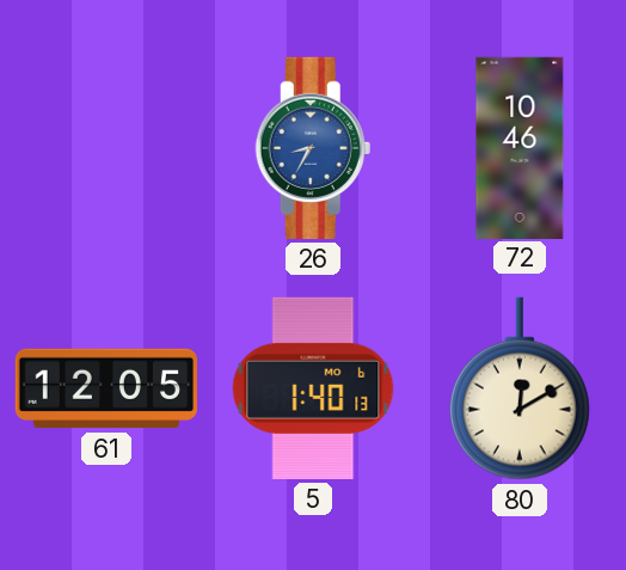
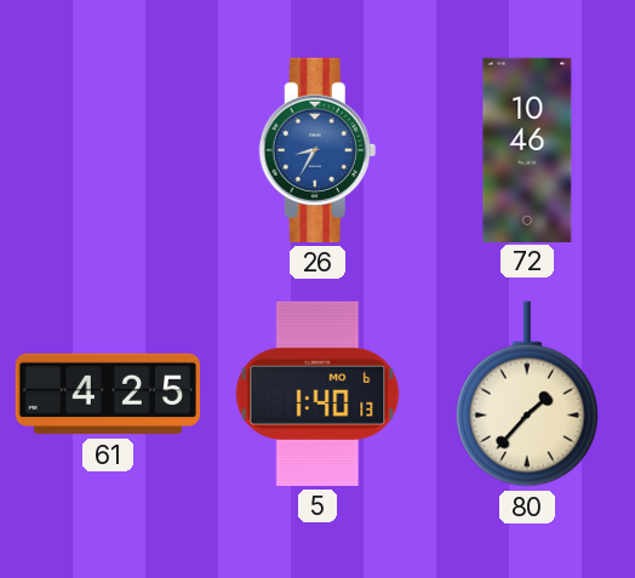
61: 12:05 -> 4:25 (107, 394)
80: 12:10 -> 1:37 (527, 394)
